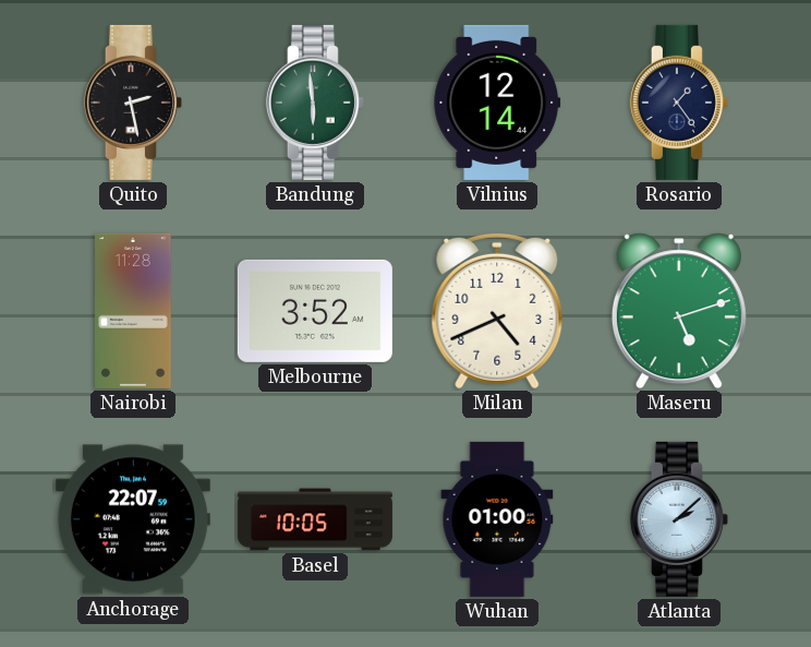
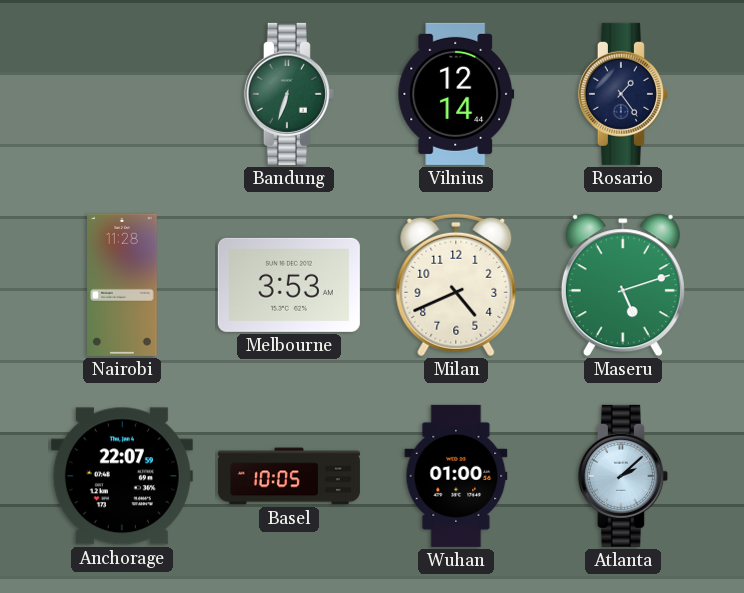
Quito: 2:28 -> none (133, 103)
Bandung: 5:59 -> 6:33 (289, 94)
Melbourne: 3:52 -> 3:53 (289, 285)
